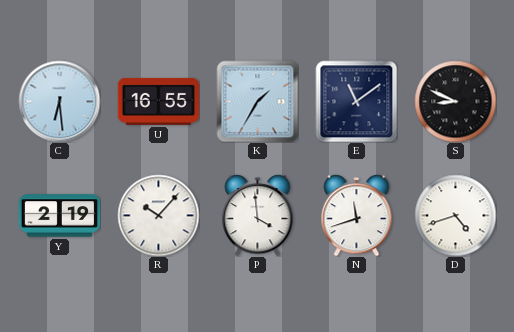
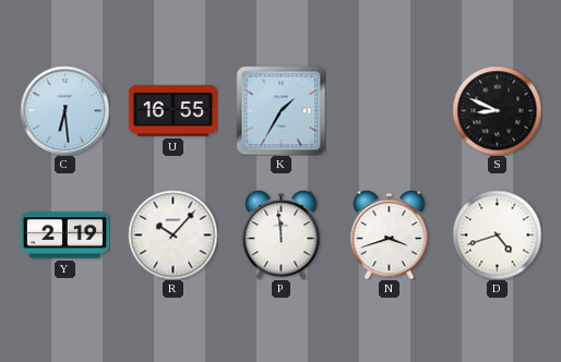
E: 11:09 -> none (356, 101)
P: 3:59 -> 11:59 (282, 234)
N: 11:42 -> 3:42 (390, 234)
